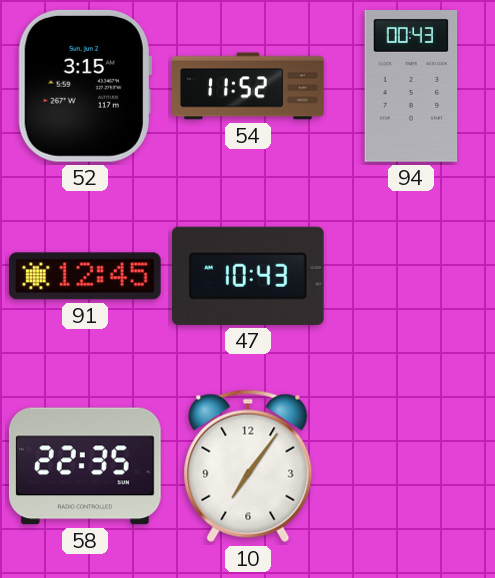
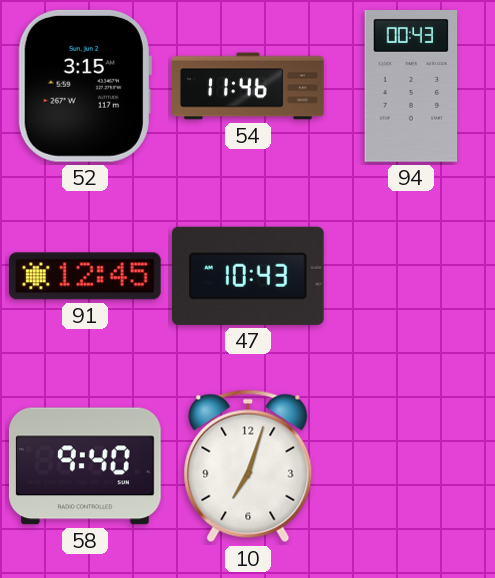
54: 11:52 -> 11:46 (248, 86)
58: 22:35 -> 9:40 (86, 466)
10: 7:06 -> 7:03 (248, 466)
